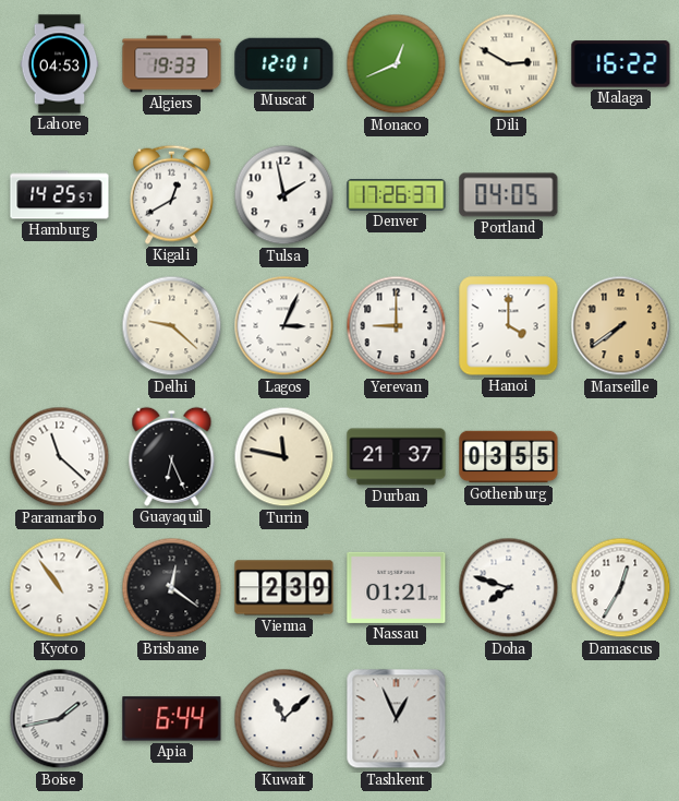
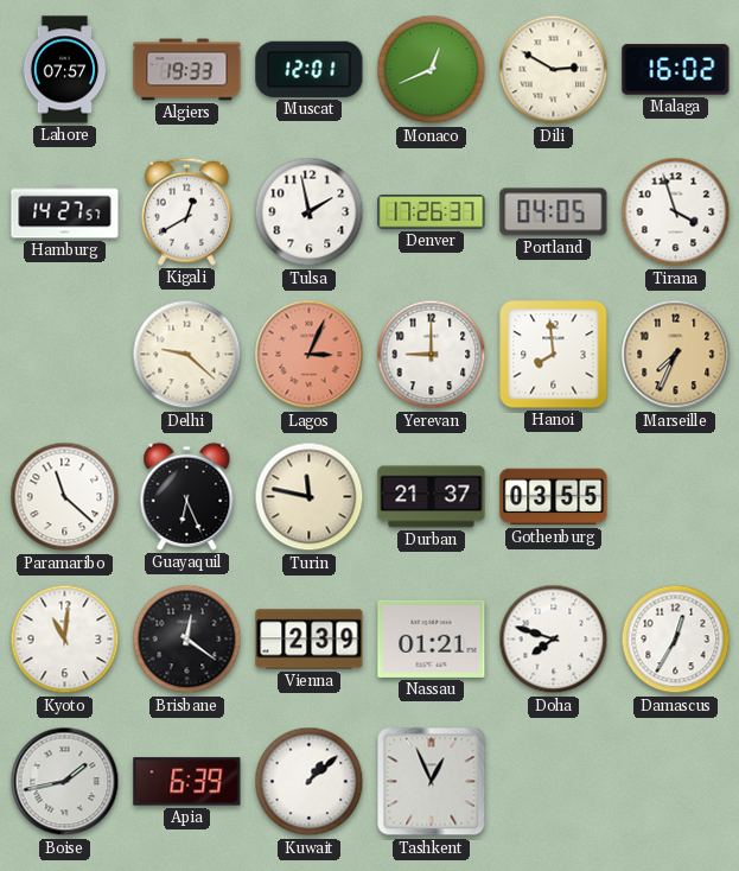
Lahore: 04:53 -> 07:57 (65, 70)
Malaga: 16:22 -> 16:02 (676, 70)
Hamburg: 14:25 -> 14:27 (65, 212)
Tirana: none -> 3:57 (676, 212)
Lagos dial: white -> salmon (310, 355)
Hanoi: 4:00 -> 7:59 (554, 355)
Marseille: 7:39 -> 7:34 (676, 355)
Kyoto: 10:54 -> 11:01 (65, 640)
Apia: 6:44 -> 6:39 (187, 782)
Kuwait: 11:08 -> 1:08 (310, 782)
